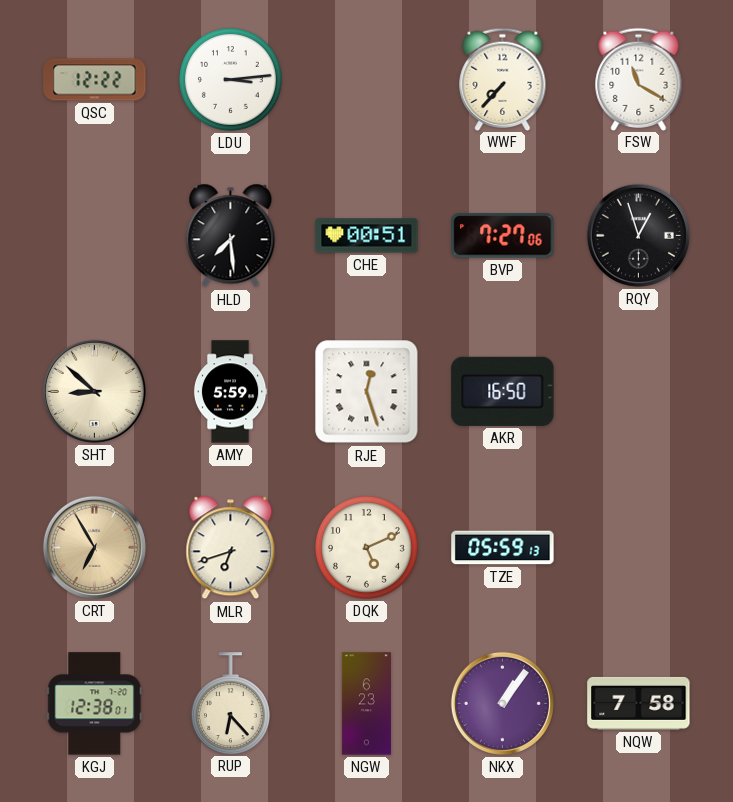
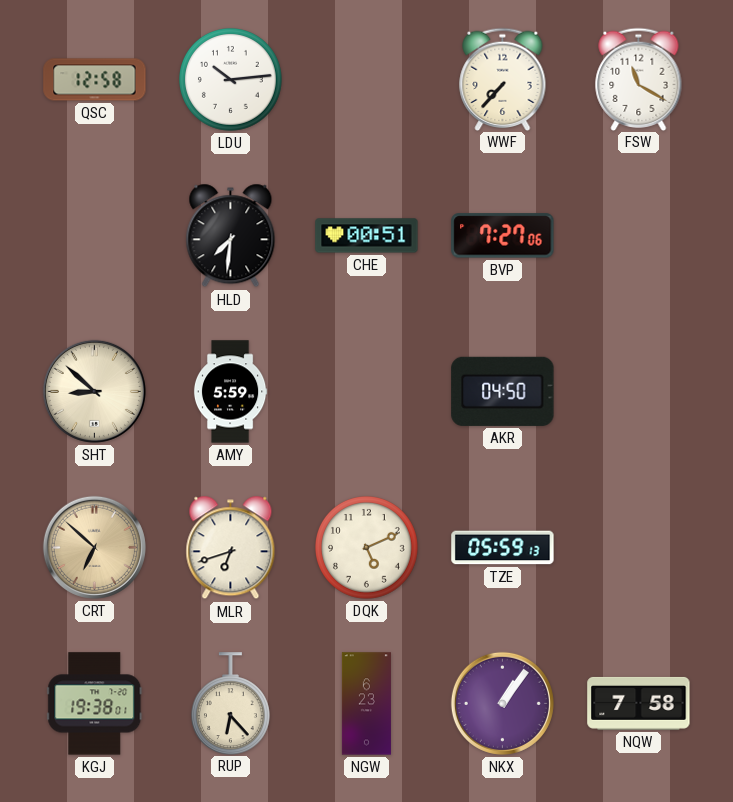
QSC: 12:22 -> 12:58 (95, 80)
LDU: 3:14 -> 10:14 (231, 80)
HLD: 7:29 -> 7:31 (231, 236)
RQY: 12:57 -> none (638, 235)
RJE: 12:27 -> none (367, 392)
AKR: 16:50 -> 04:50 (503, 391)
CRT: 6:55 -> 6:52 (94, 547)
KGJ: 12:38 -> 19:38 (95, 704)
